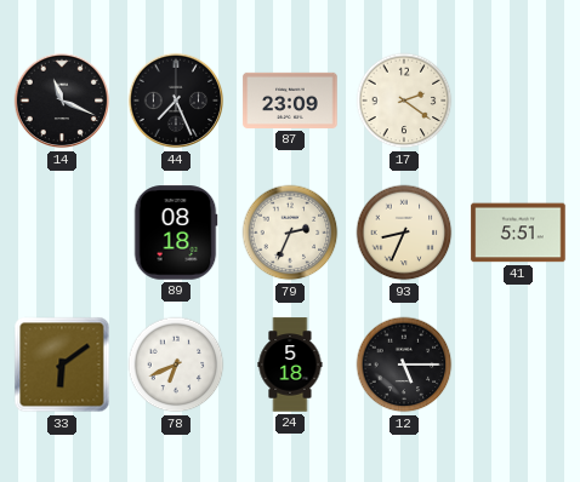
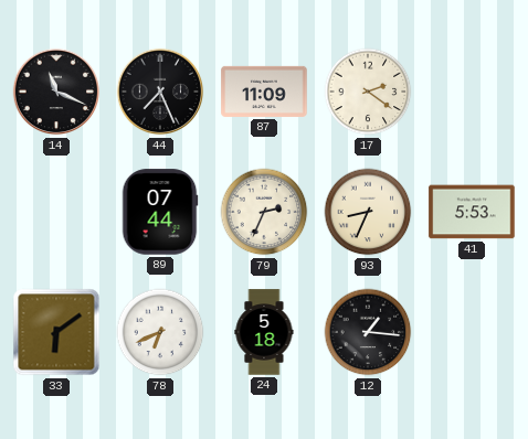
87: 23:09 -> 11:09 (264, 92)
89: 08:18 -> 07:44 (160, 212)
41: 5:51 -> 5:53 (472, 212)
12: 5:15 -> 1:16 (368, 332)
